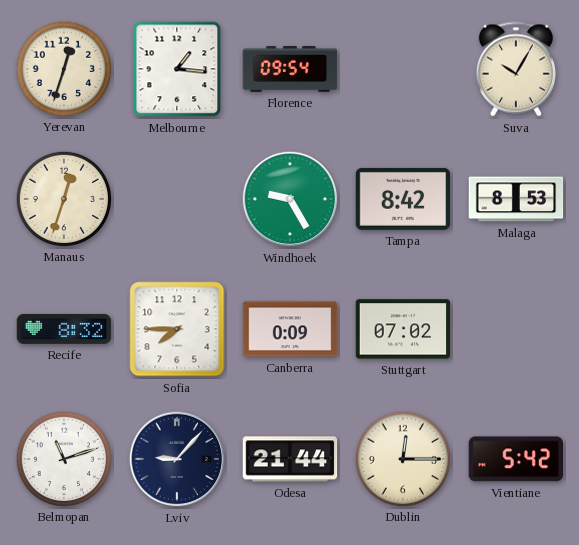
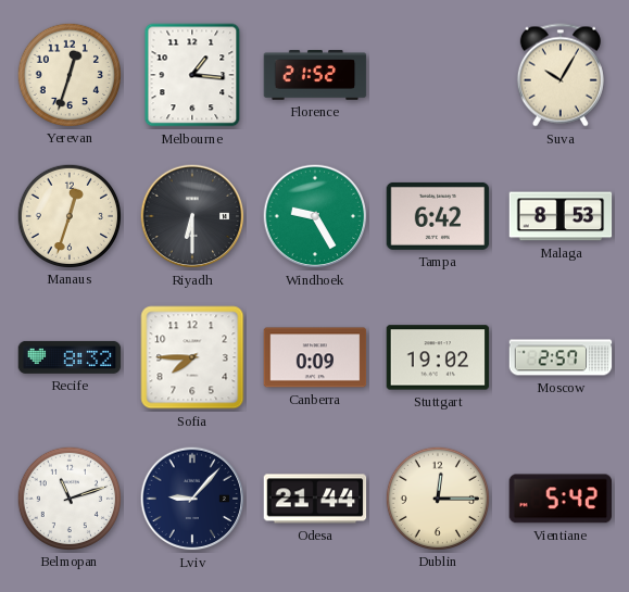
Florence: 09:54 -> 21:52 (315, 76)
Riyadh: none -> 6:30 (192, 216)
Tampa: 8:42 -> 6:42 (438, 216)
Stuttgart: 07:02 -> 19:02 (438, 357)
Moscow: none -> 2:57 (561, 357)
